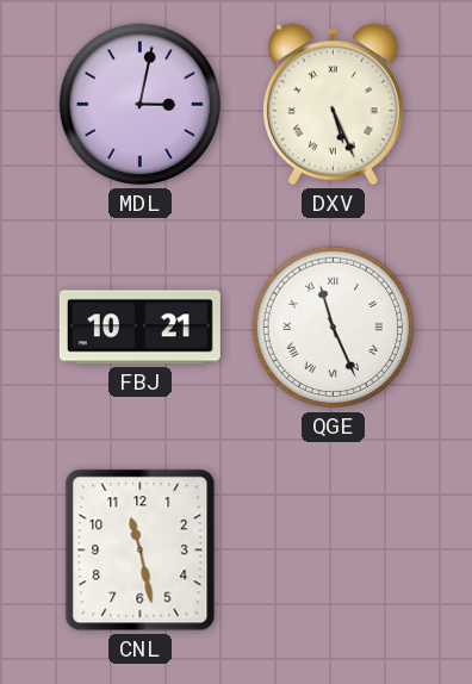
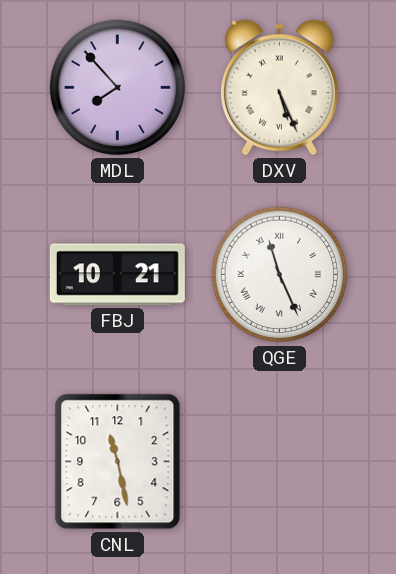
MDL: 3:02 -> 7:53 (118, 88)
